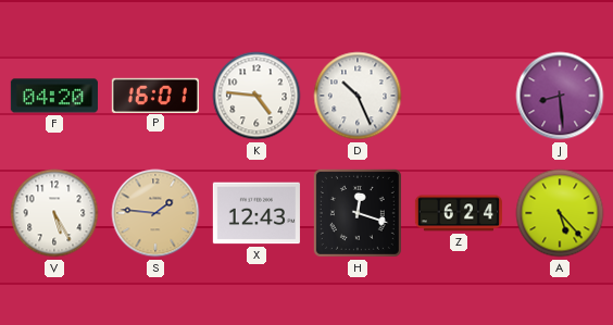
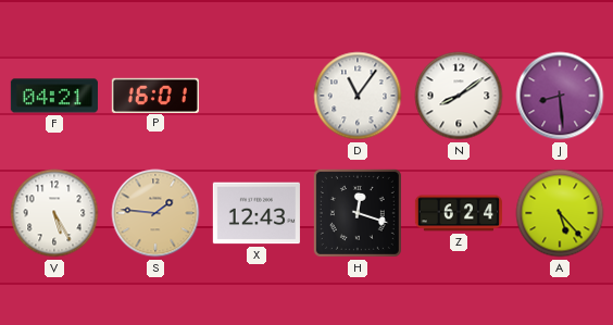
F: 04:20 -> 04:21 (54, 96)
K: 4:46 -> none (257, 96)
D: 10:26 -> 11:06 (358, 96)
N: none -> 8:09 (459, 96)
